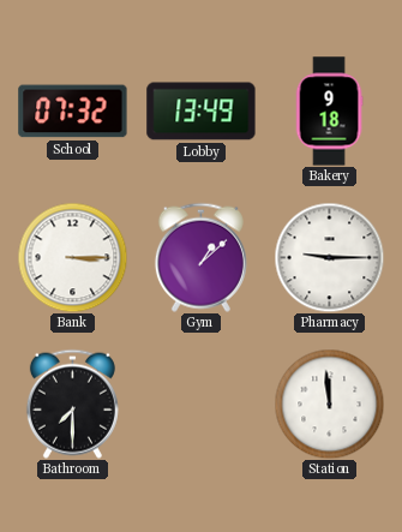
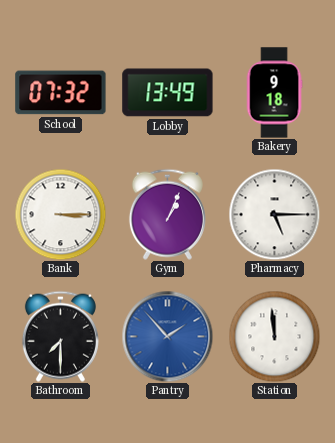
Gym: 1:08 -> 1:04 (167, 214)
Pharmacy: 9:15 -> 5:15 (274, 214)
Pantry: none -> 1:53 (167, 336)
